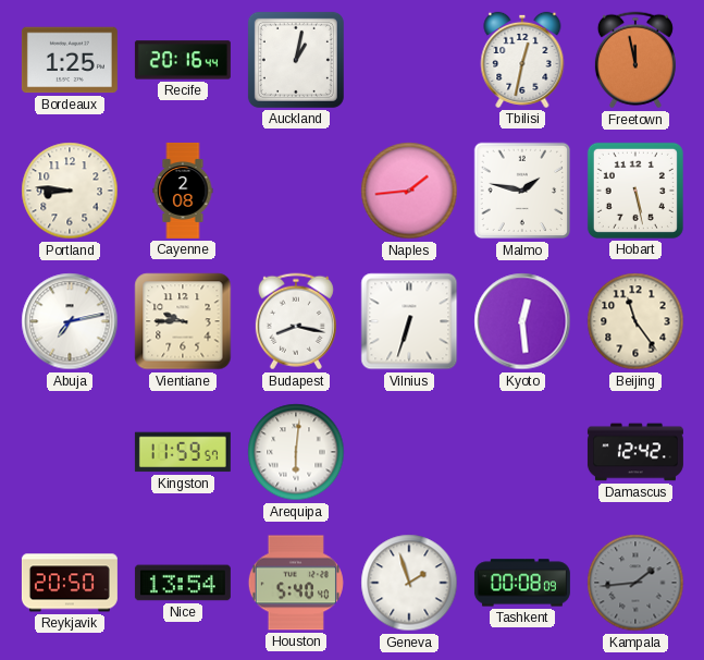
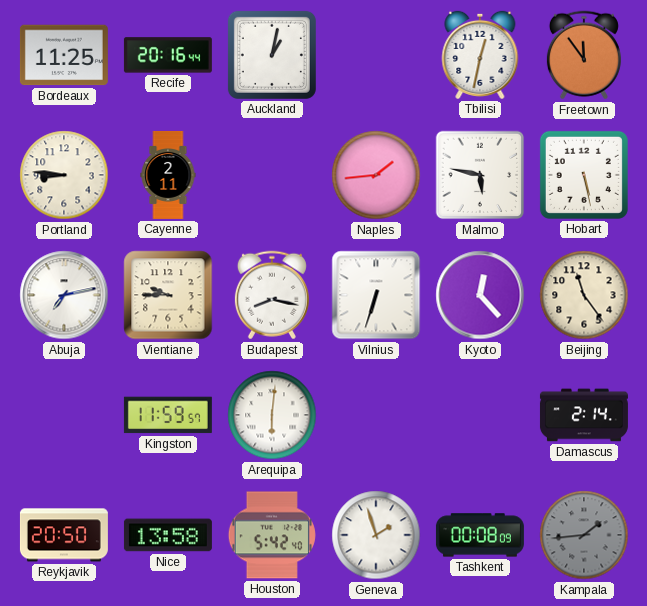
Bordeaux: 1:25 -> 11:25 (64, 55)
Freetown: 11:58 -> 11:54 (584, 55)
Cayenne: 2:08 -> 2:11 (168, 175)
Malmo: 1:47 -> 5:47 (480, 175)
Kyoto: 12:29 -> 12:23 (480, 295)
Damascus: 12:42 -> 2:14 (584, 415)
Nice: 13:54 -> 13:58 (168, 535)
Houston: 5:40 -> 5:42 (272, 535)
